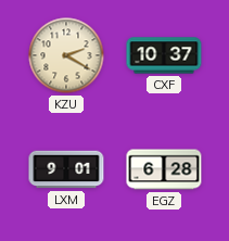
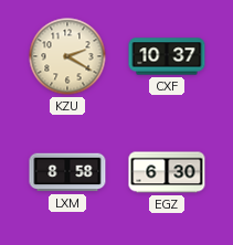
LXM: 9:01 -> 8:58 (67, 172)
EGZ: 6:28 -> 6:30 (167, 172)
